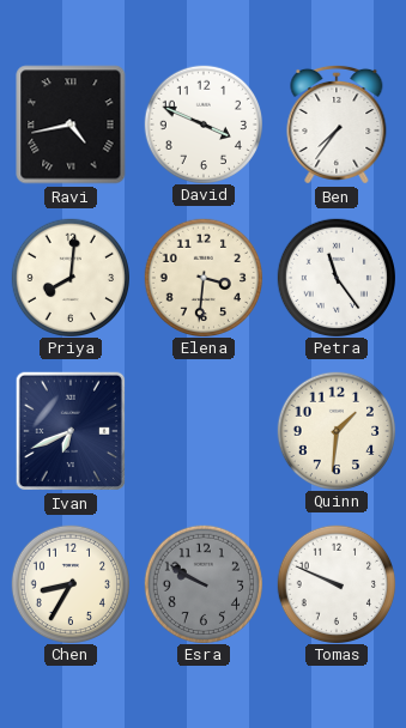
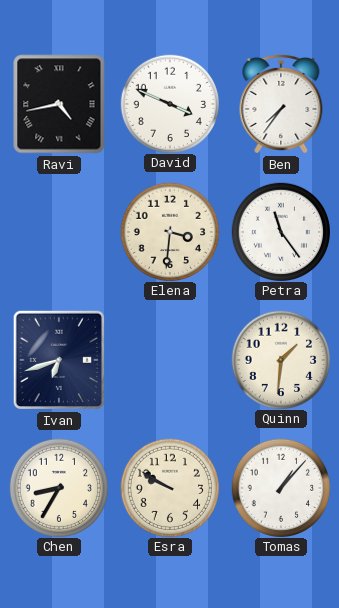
Priya: 8:01 -> none (69, 277)
Ivan: 6:41 -> 6:42 (58, 360)
Esra dial: grey -> cream (169, 487)
Tomas: 9:49 -> 1:07 (280, 487)
